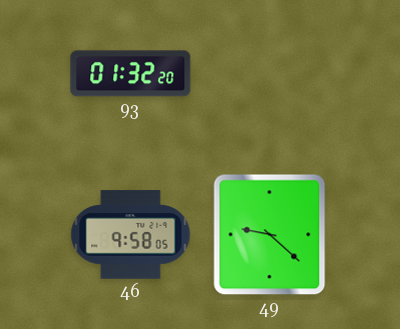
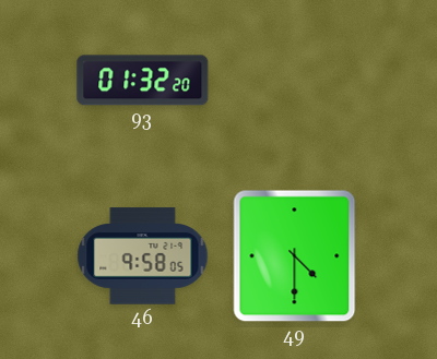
49: 9:22 -> 4:30 (295, 256)
